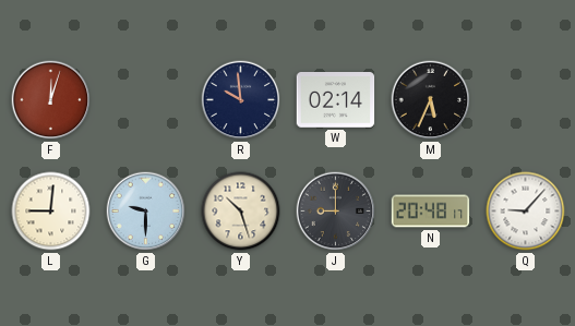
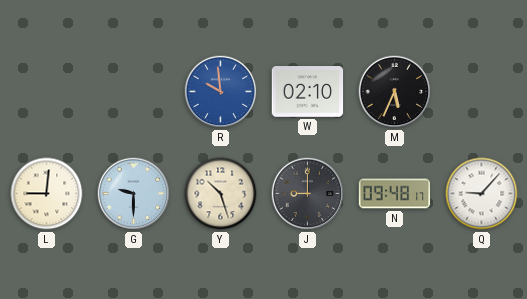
F: 12:03 -> none (51, 100)
R dial: navy -> blue (221, 92)
W: 02:14 -> 02:10 (308, 92)
N: 20:48 -> 09:48 (395, 194)
